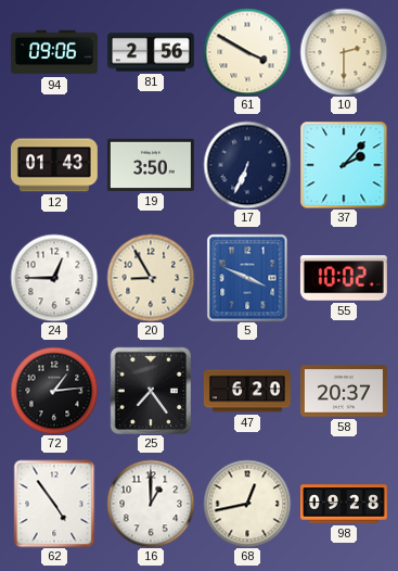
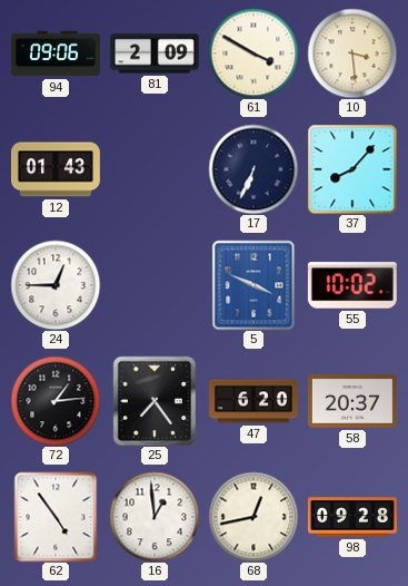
81: 2:56 -> 2:09 (155, 53)
10: 2:30 -> 3:29 (352, 53)
19: 3:50 -> none (151, 165)
37: 2:07 -> 8:07 (352, 169)
20: 8:55 -> none (151, 278)
16: 1:00 -> 12:59 (155, 517)
